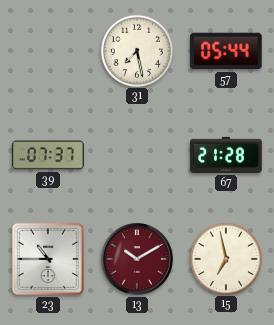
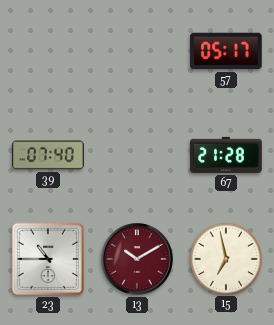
31: 7:28 -> none (136, 50)
57: 05:44 -> 05:17 (226, 51)
39: 07:37 -> 07:40 (48, 155)
